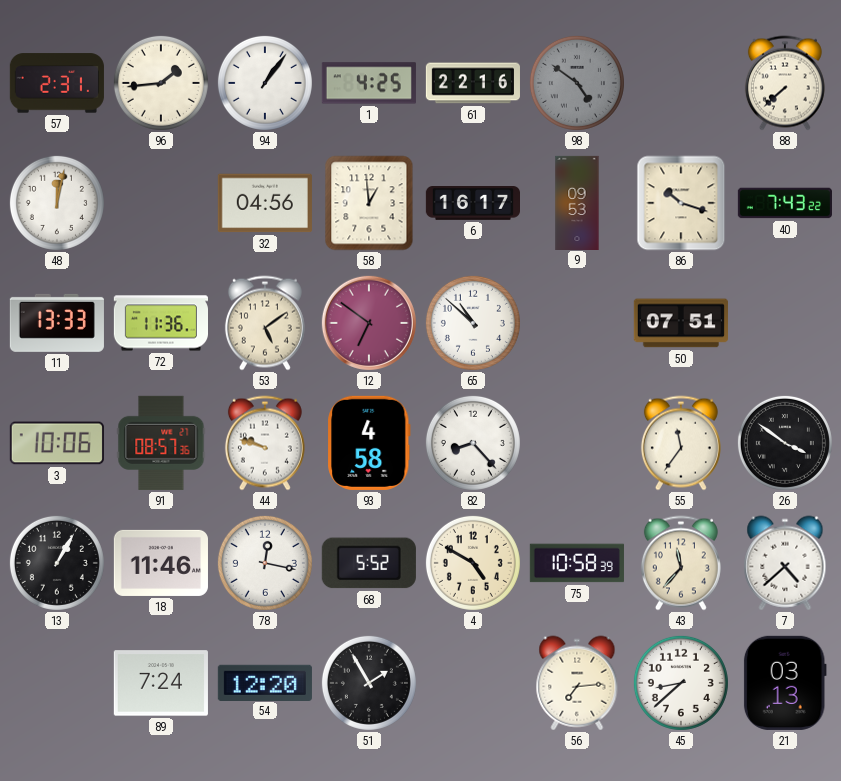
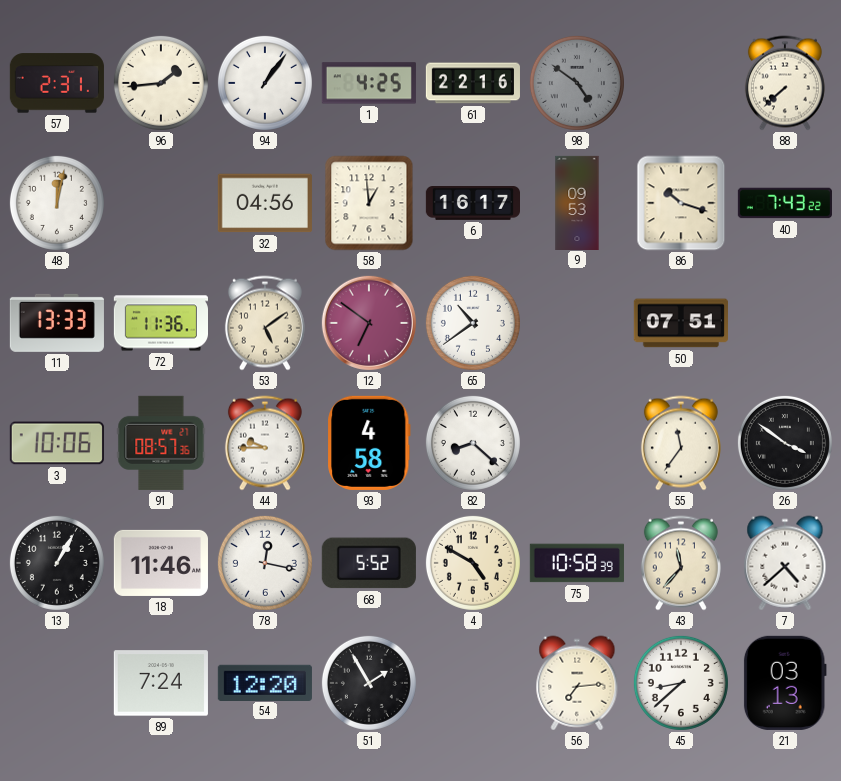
65: 10:52 -> 10:39 (473, 323)
44: 9:48 -> 9:45 (265, 443)
82: 8:23 -> 8:22 (473, 443)
